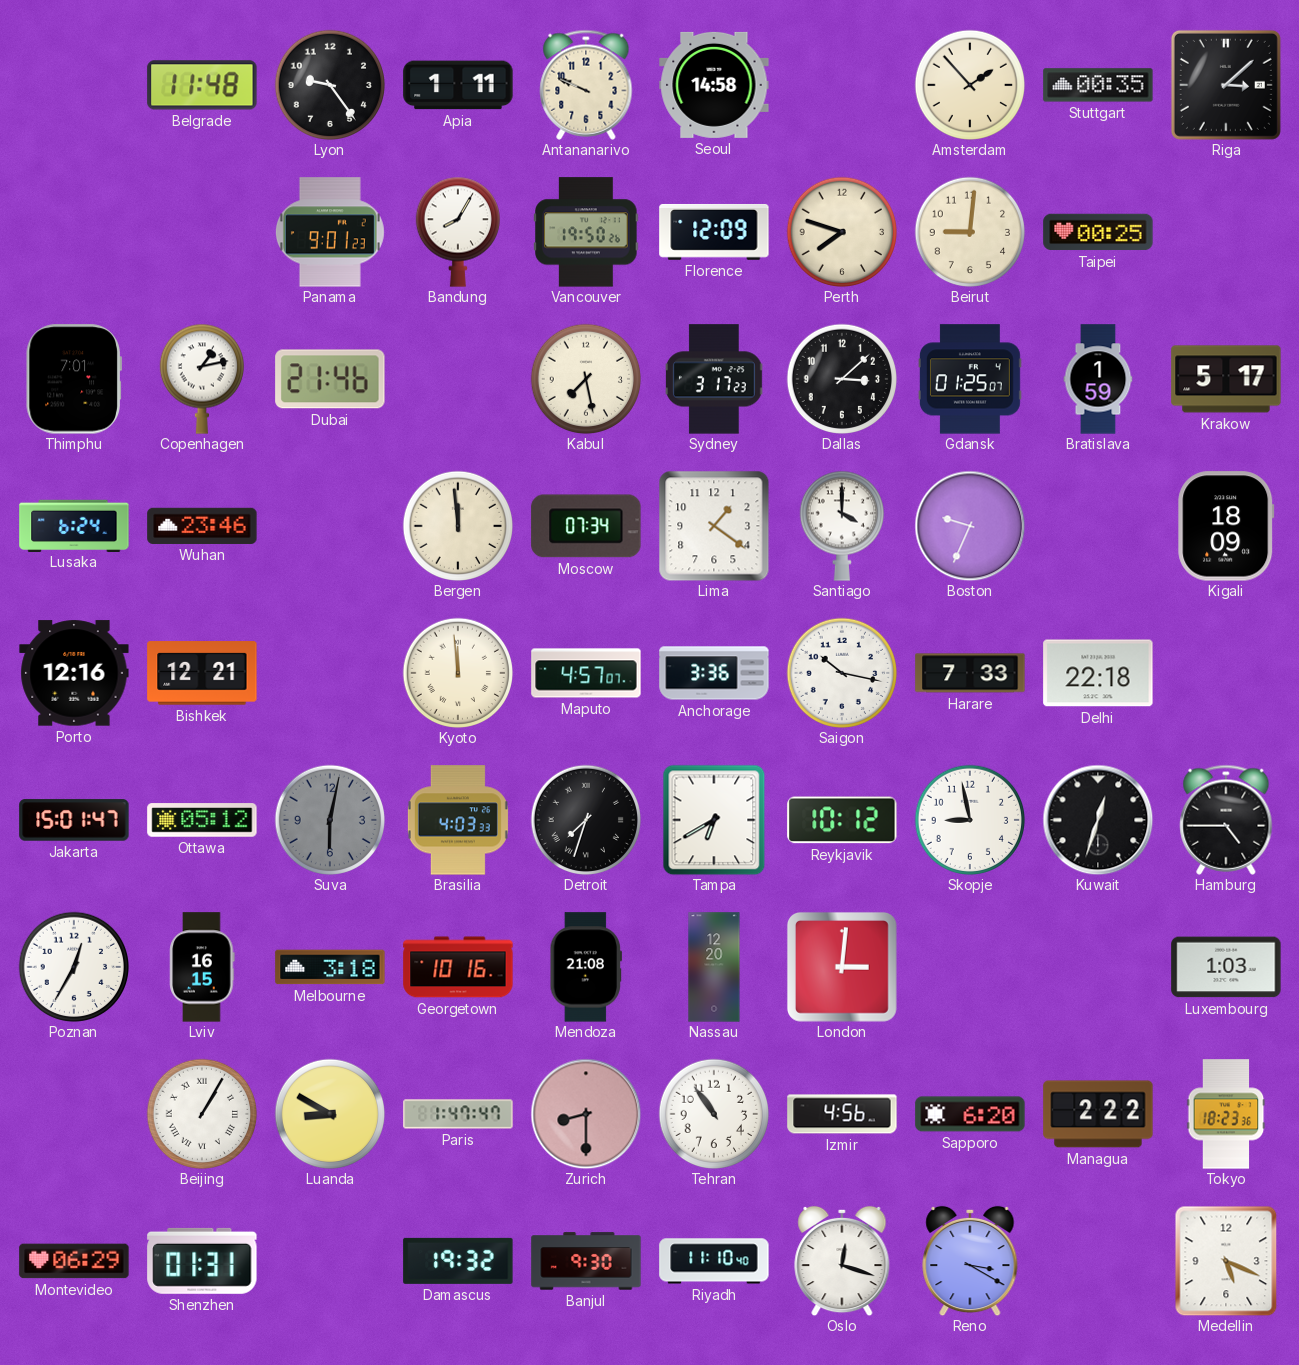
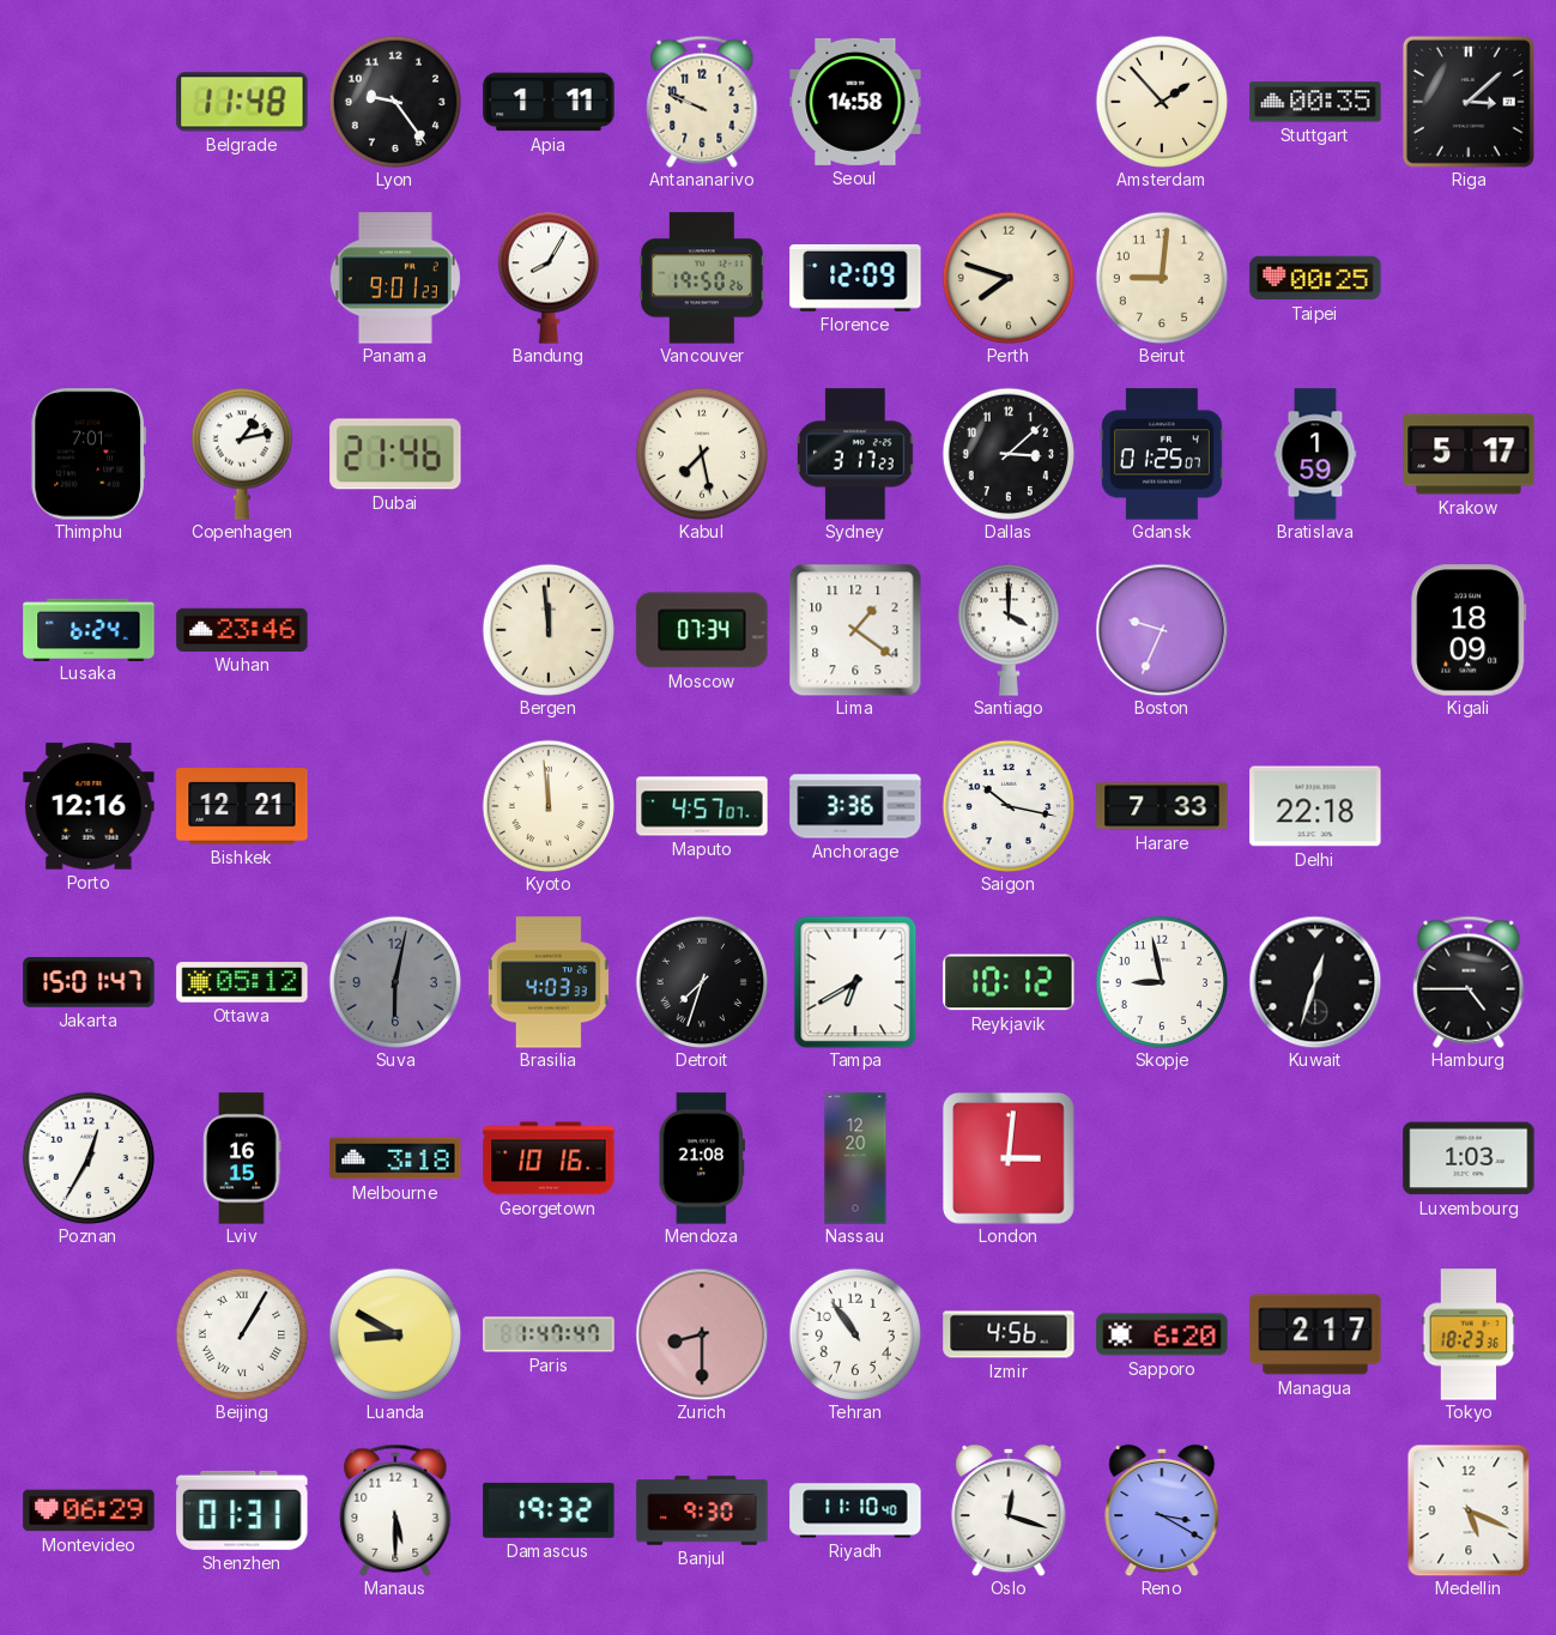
Managua: 2:22 -> 2:17 (1315, 1334)
Manaus: none -> 5:30 (395, 1510)
